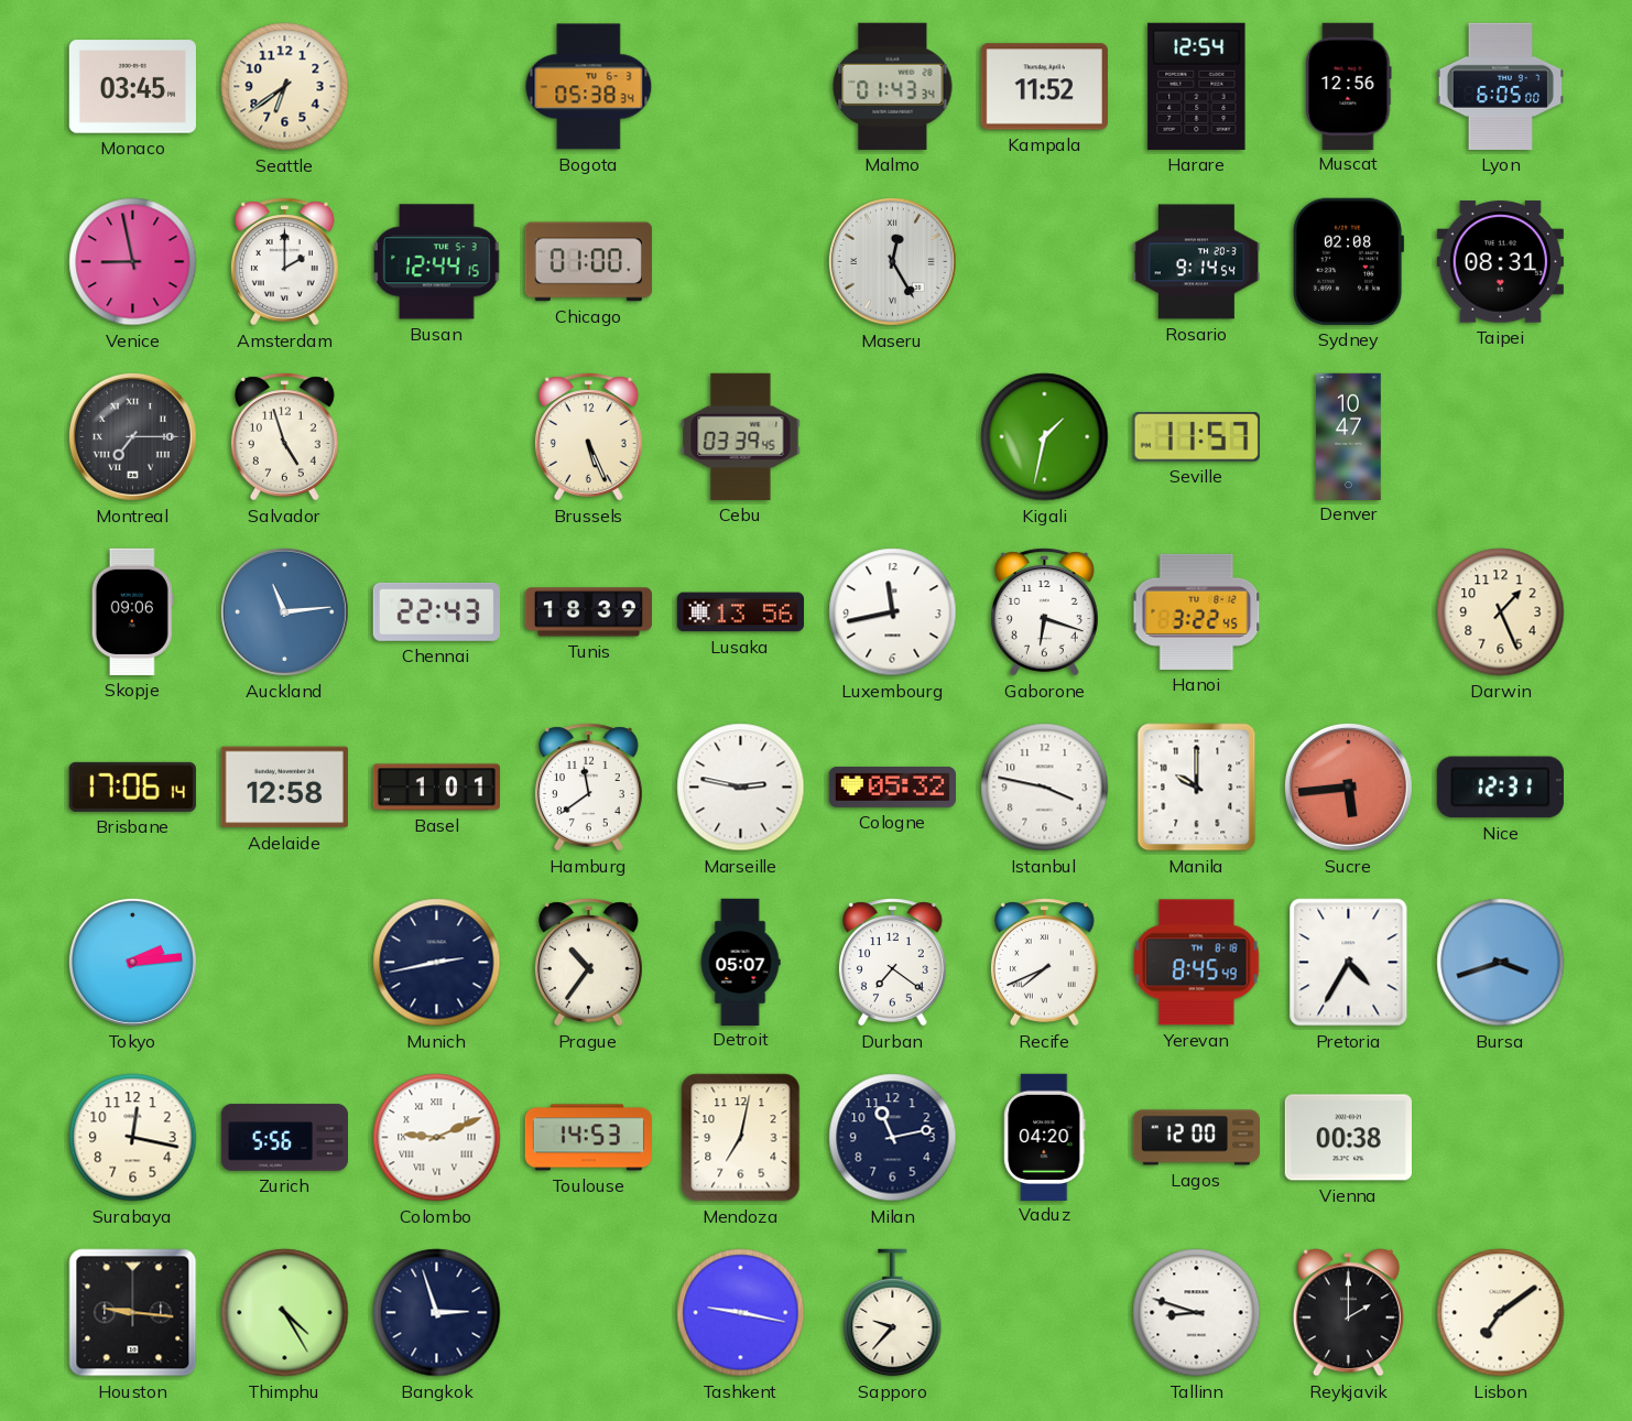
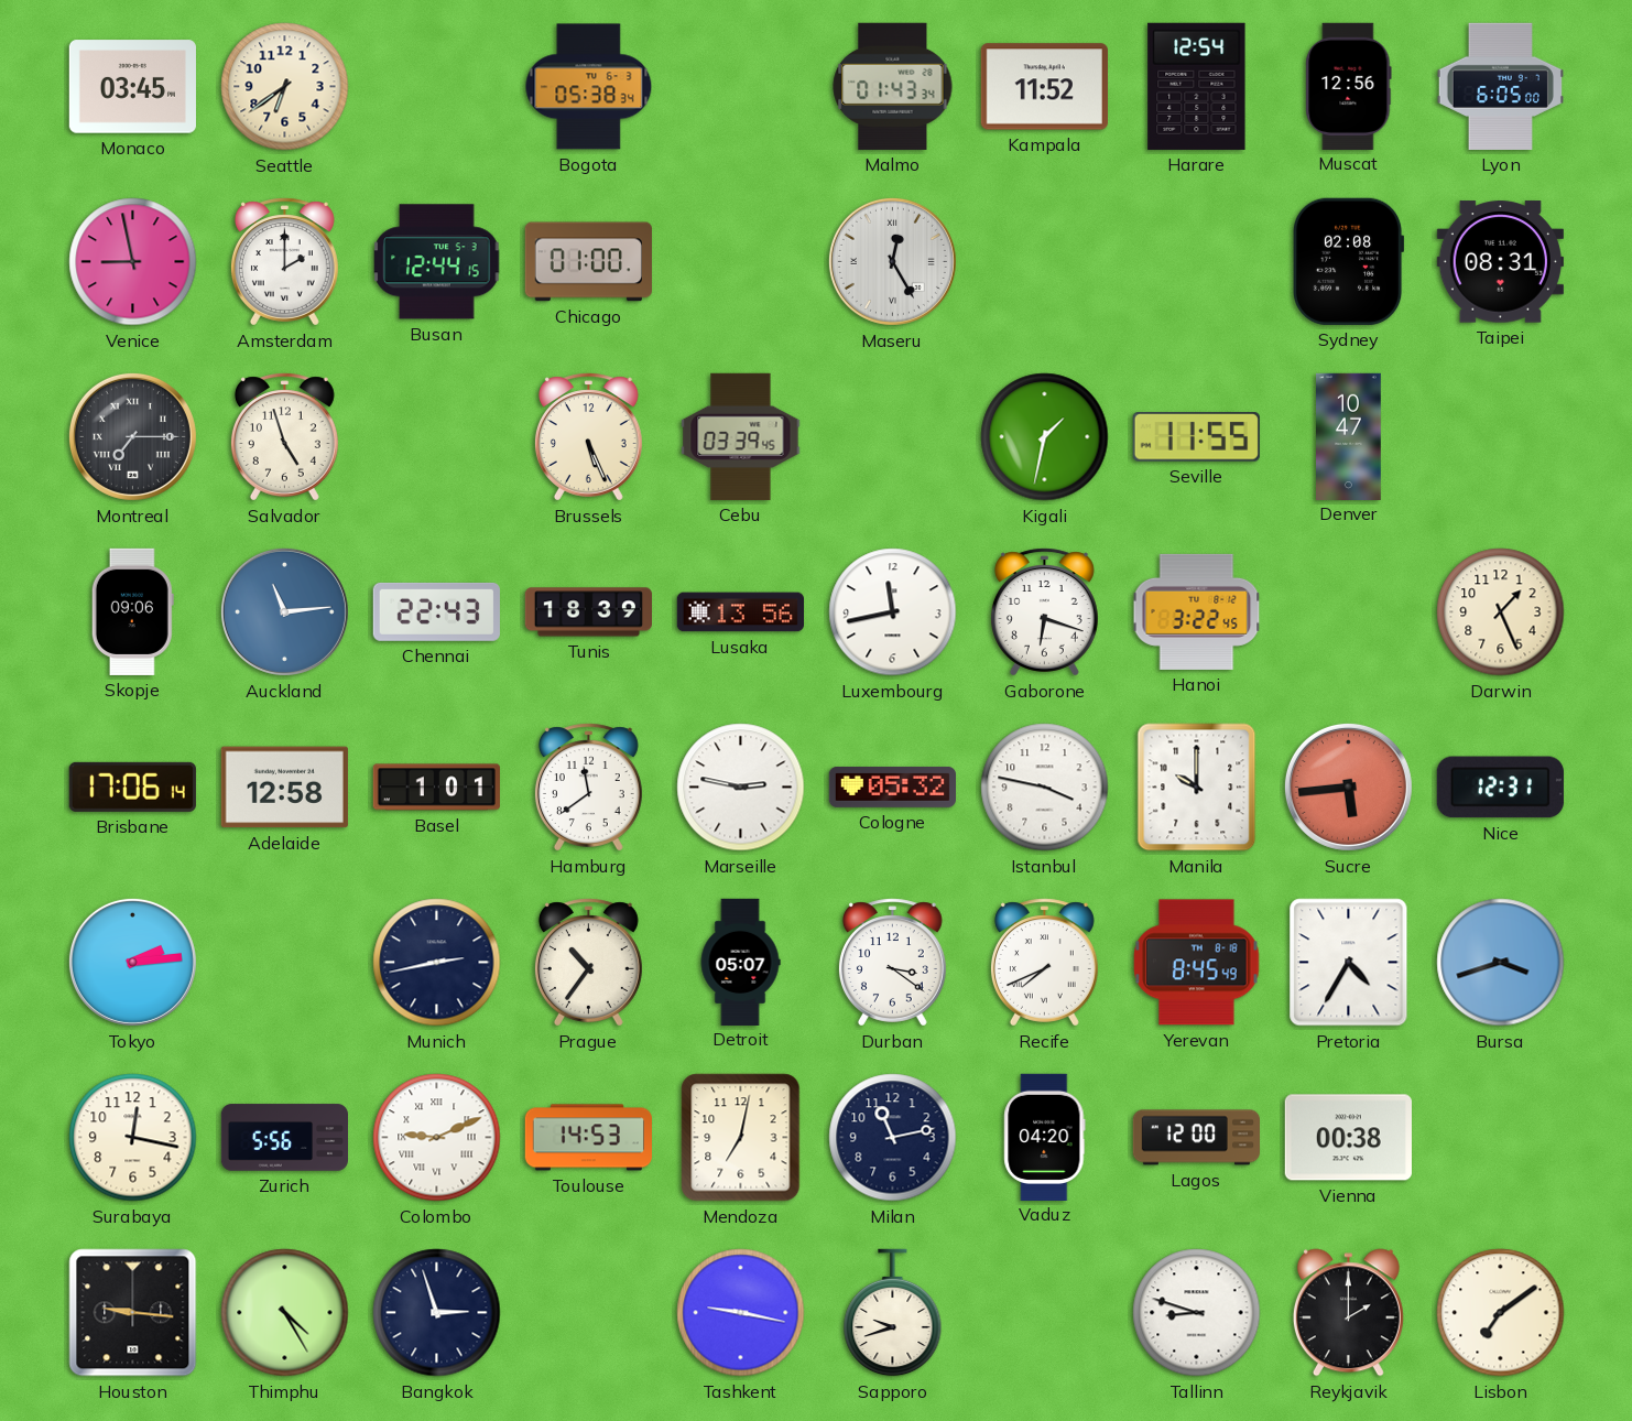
Rosario: 9:14 -> none (1196, 262)
Seville: 11:57 -> 11:55 (1196, 437)
Durban: 7:21 -> 3:21 (892, 963)
Sapporo: 9:37 -> 9:42 (893, 1313)
